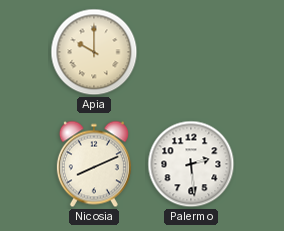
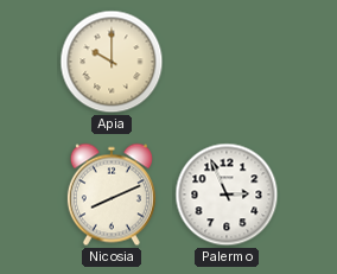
Palermo: 2:29 -> 2:56 (227, 195)
